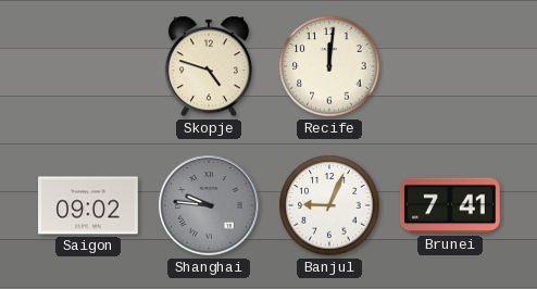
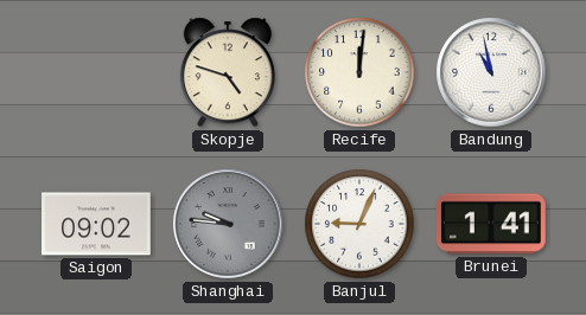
Bandung: none -> 10:58 (491, 72)
Brunei: 7:41 -> 1:41 (492, 224)
